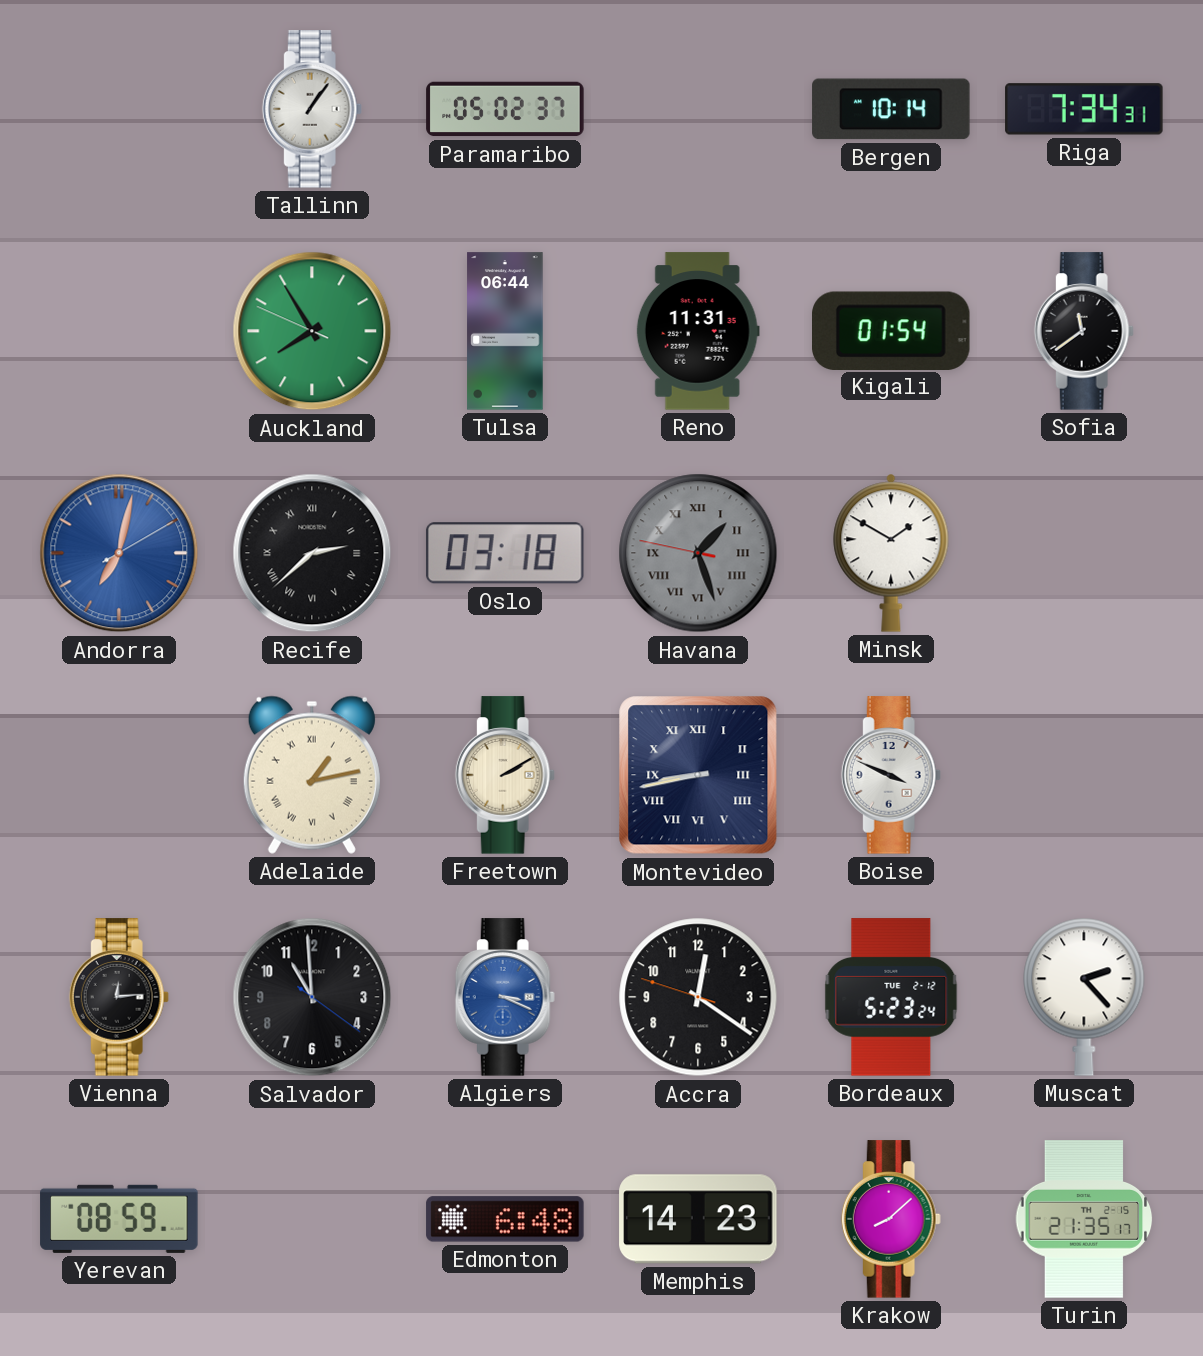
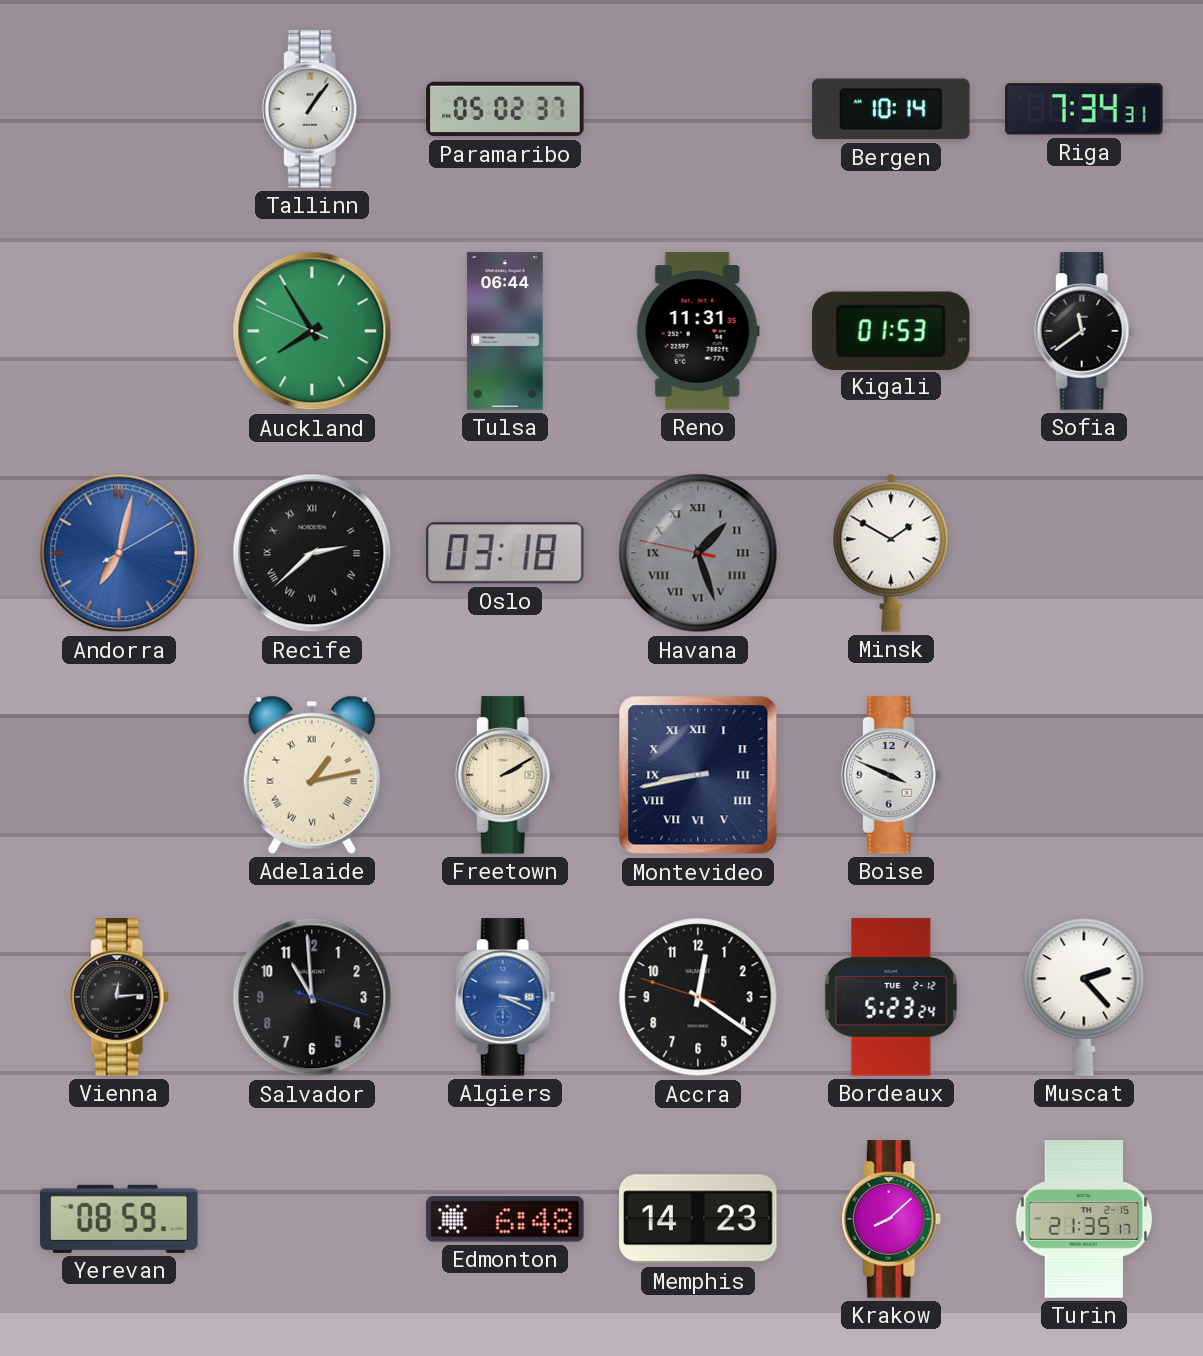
Kigali: 01:54 -> 01:53 (892, 330)
Salvador: 10:59:21 -> 10:59:18 (312, 997)
